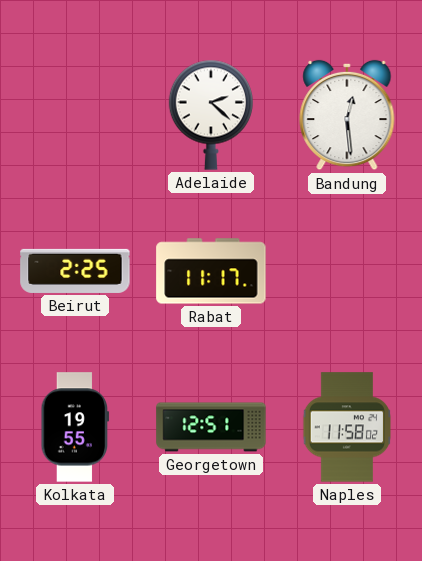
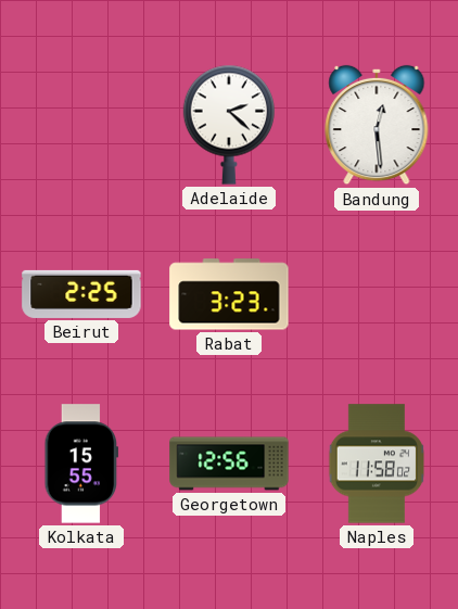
Rabat: 11:17 -> 3:23 (229, 294)
Kolkata: 19:55 -> 15:55 (81, 464)
Georgetown: 12:51 -> 12:56 (229, 464)
